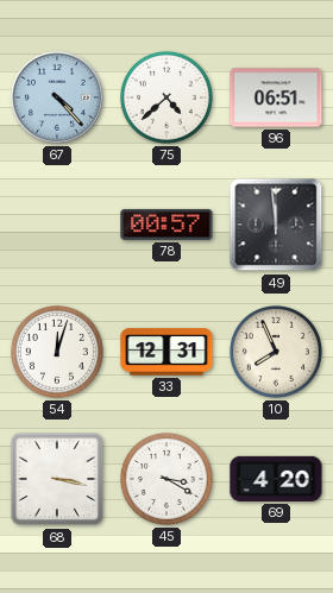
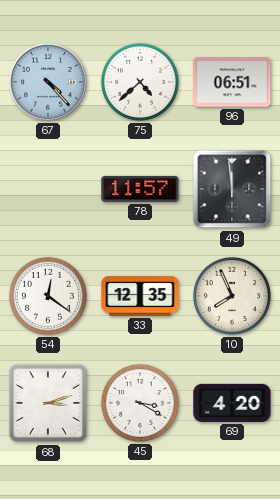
78: 00:57 -> 11:57 (140, 189)
54: 12:03 -> 12:21 (48, 296)
33: 12:31 -> 12:35 (140, 296)
68: 3:17 -> 3:12 (48, 403)
